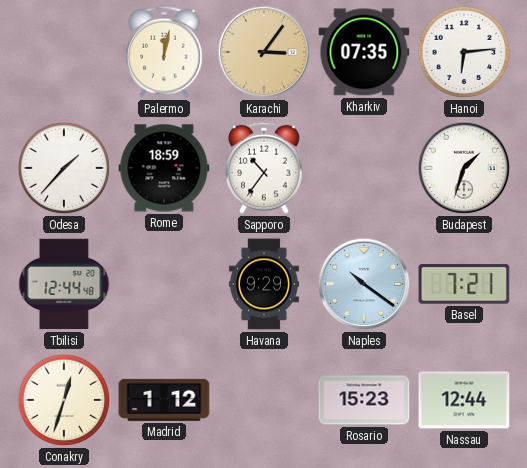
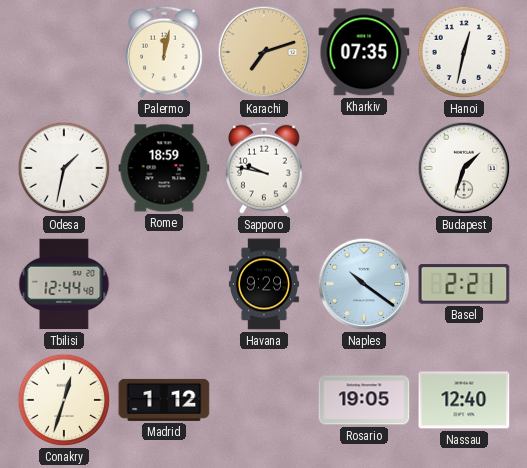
Karachi: 3:06 -> 7:12 (264, 52)
Hanoi: 6:14 -> 12:32 (464, 52)
Odesa: 1:37 -> 1:32 (64, 168)
Sapporo: 10:36 -> 9:47 (264, 168)
Basel: 7:21 -> 2:21 (464, 284)
Rosario: 15:23 -> 19:05 (364, 400)
Nassau: 12:44 -> 12:40 (464, 400)
